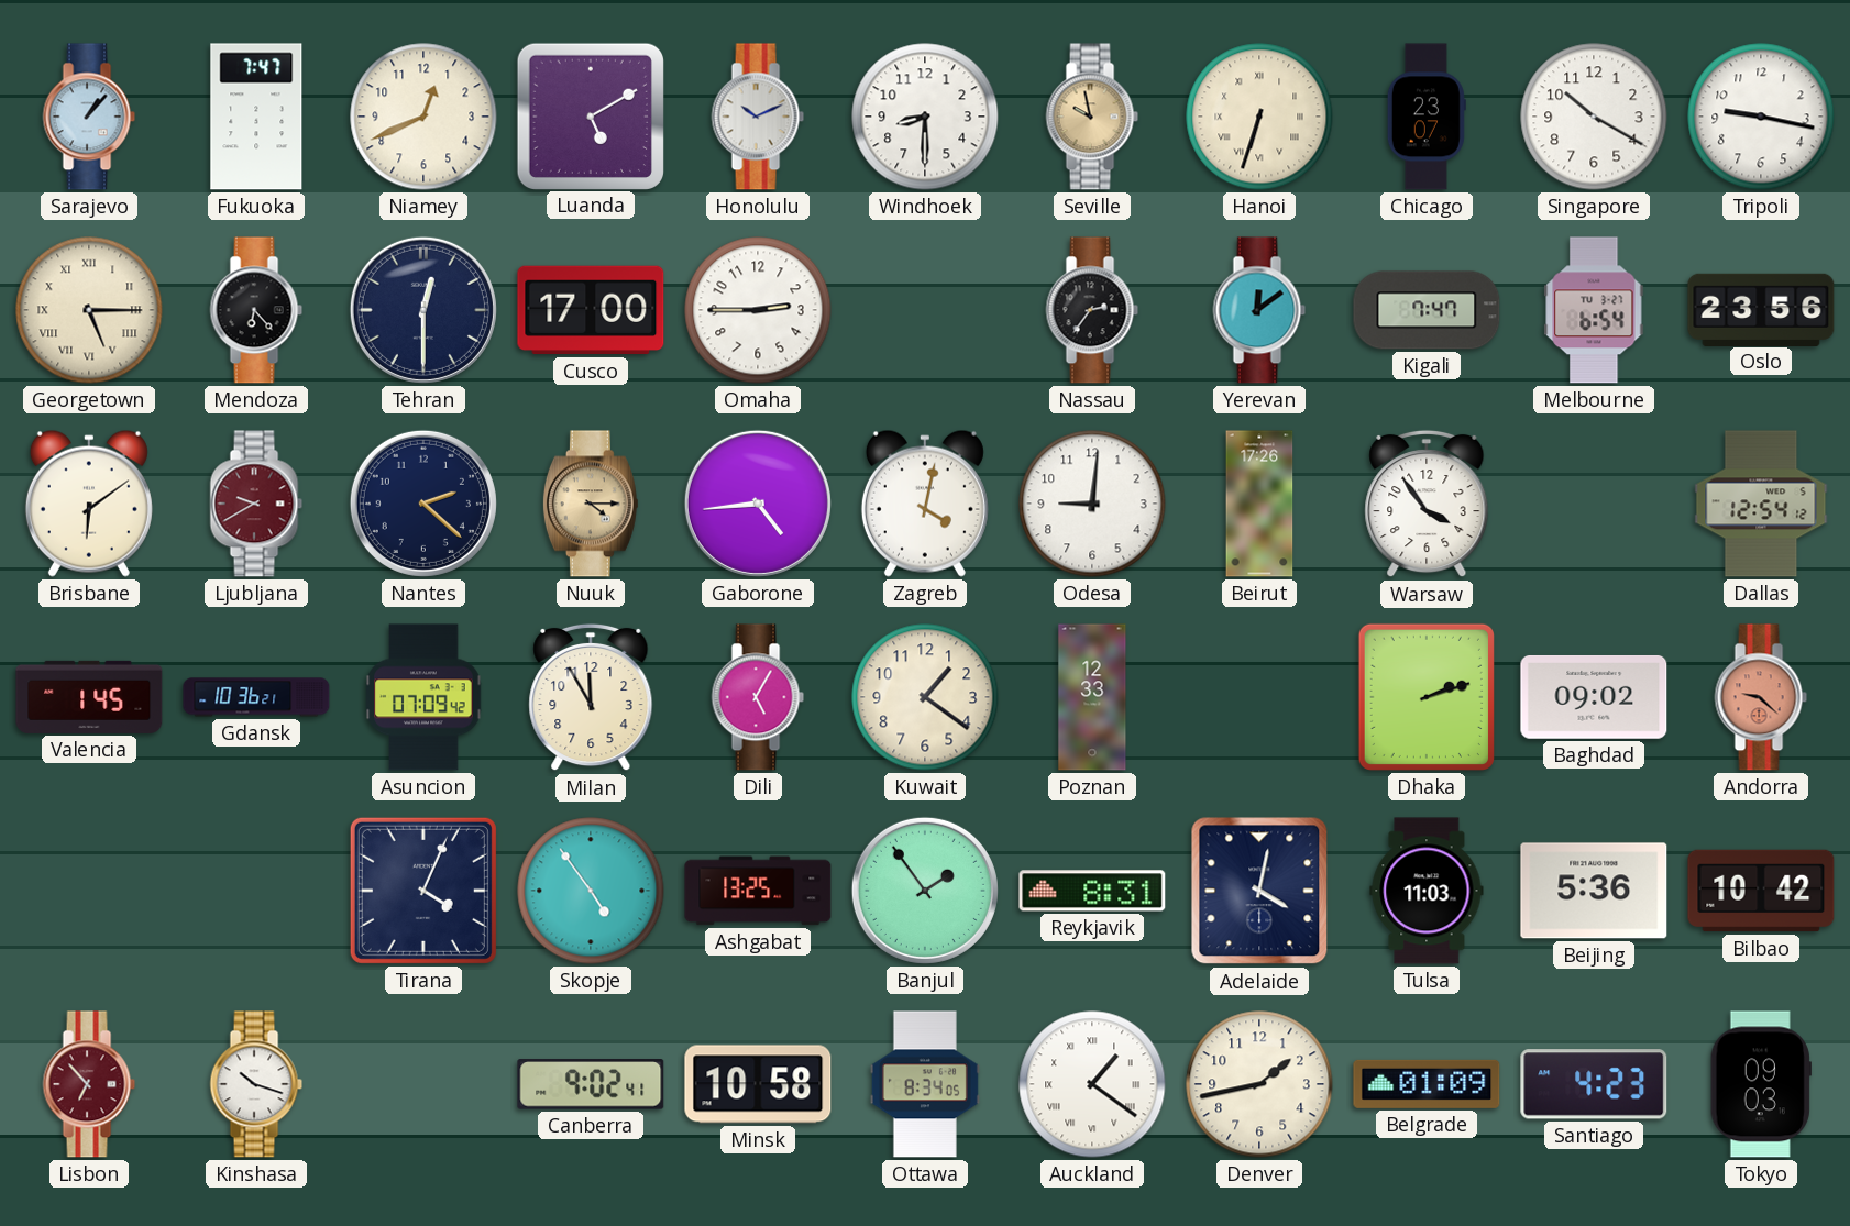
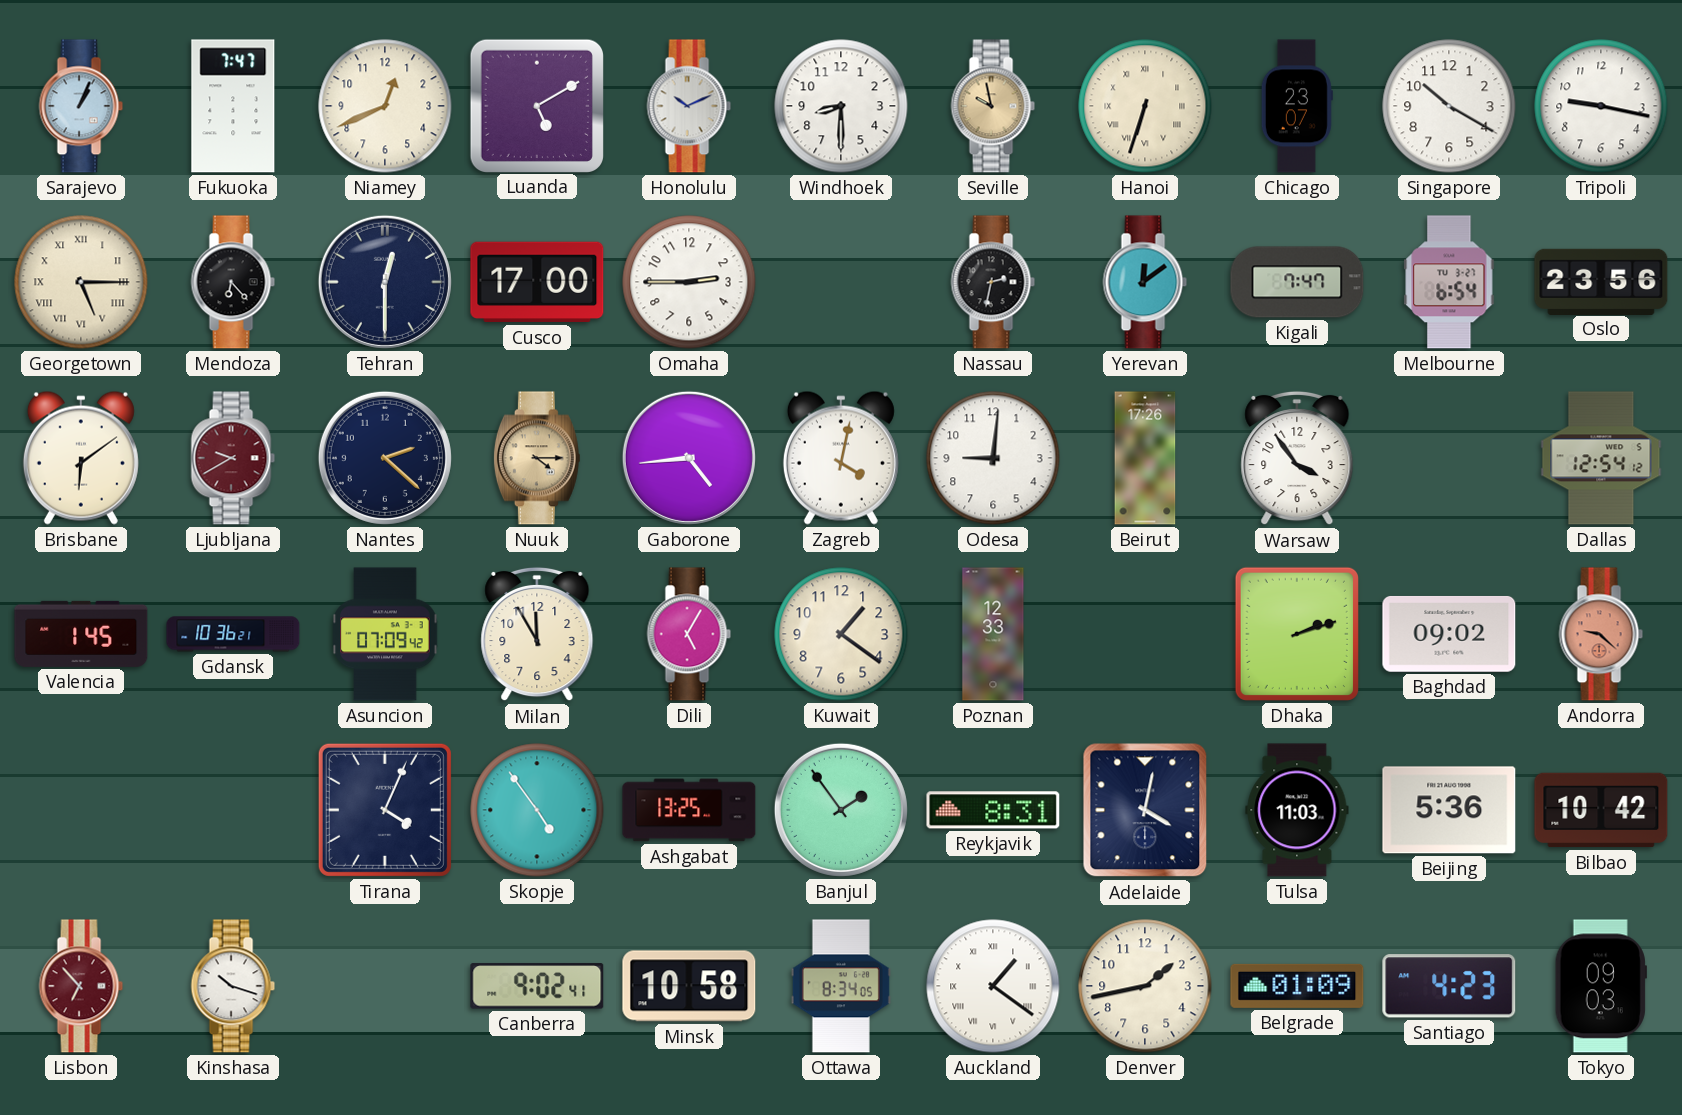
Sarajevo: 1:07 -> 1:04 (81, 106)
Nassau: 2:36 -> 2:32 (993, 282)
